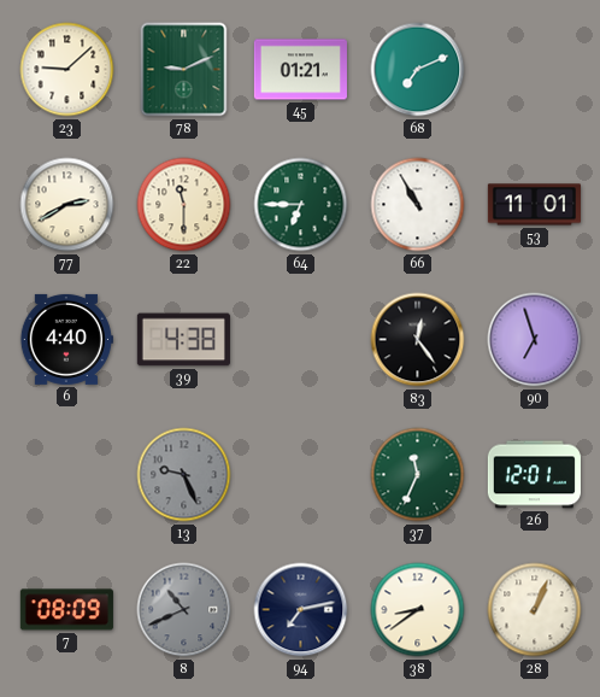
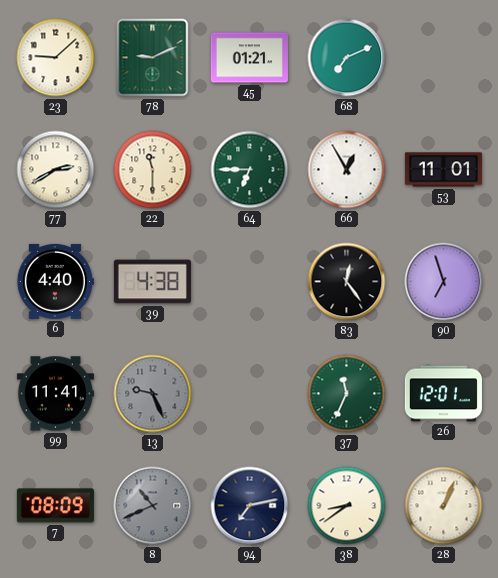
66: 10:55 -> 12:55 (347, 170)
99: none -> 11:41 (55, 394)
